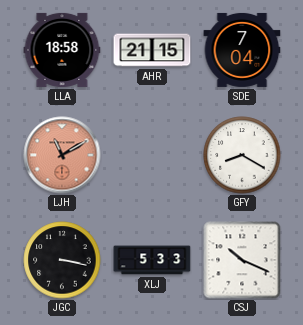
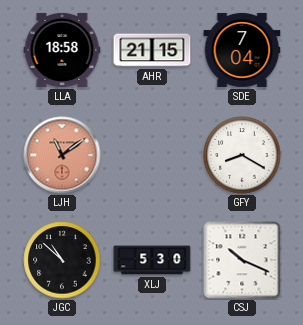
LJH: 11:10 -> 11:09 (62, 155)
JGC: 3:17 -> 10:52 (62, 260)
XLJ: 5:33 -> 5:30 (152, 260)
